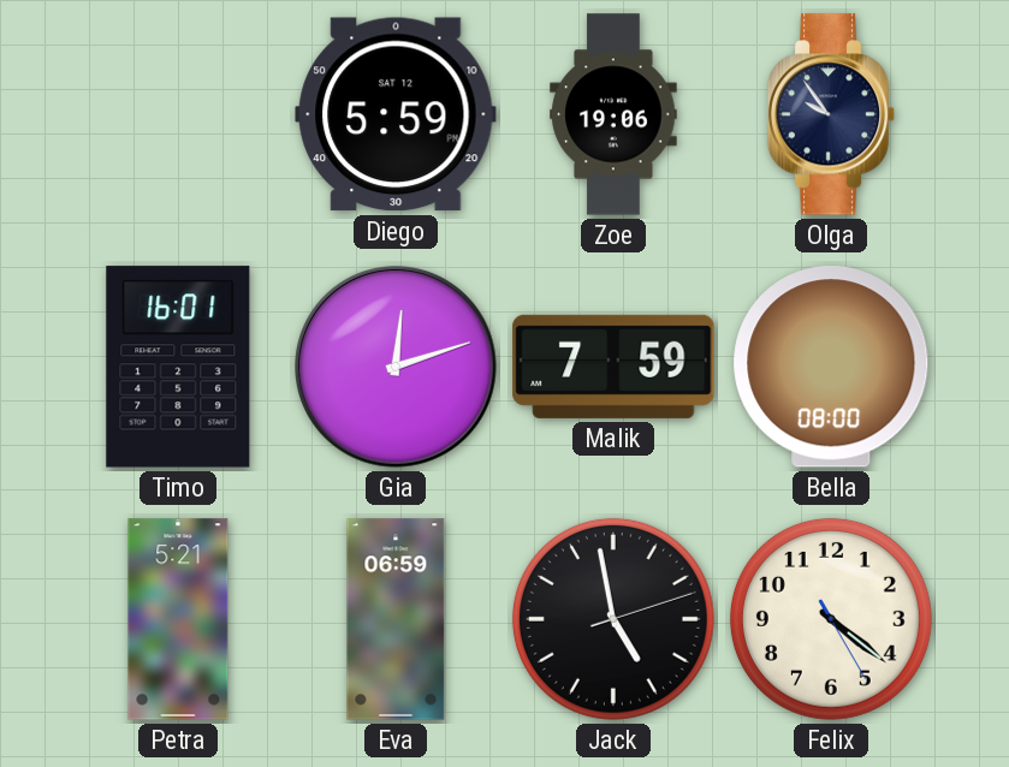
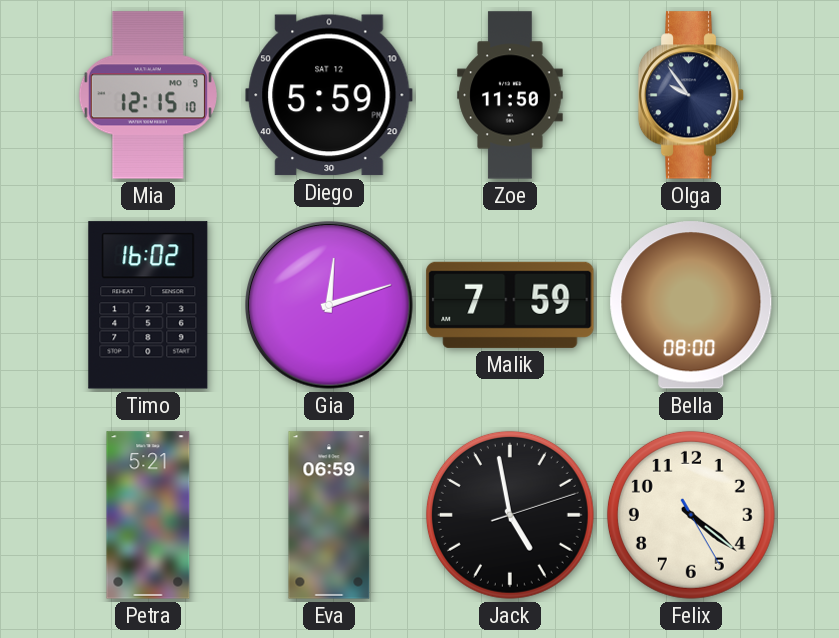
Mia: none -> 12:15 (148, 95)
Zoe: 19:06 -> 11:50 (510, 95)
Timo: 16:01 -> 16:02 (148, 305)
